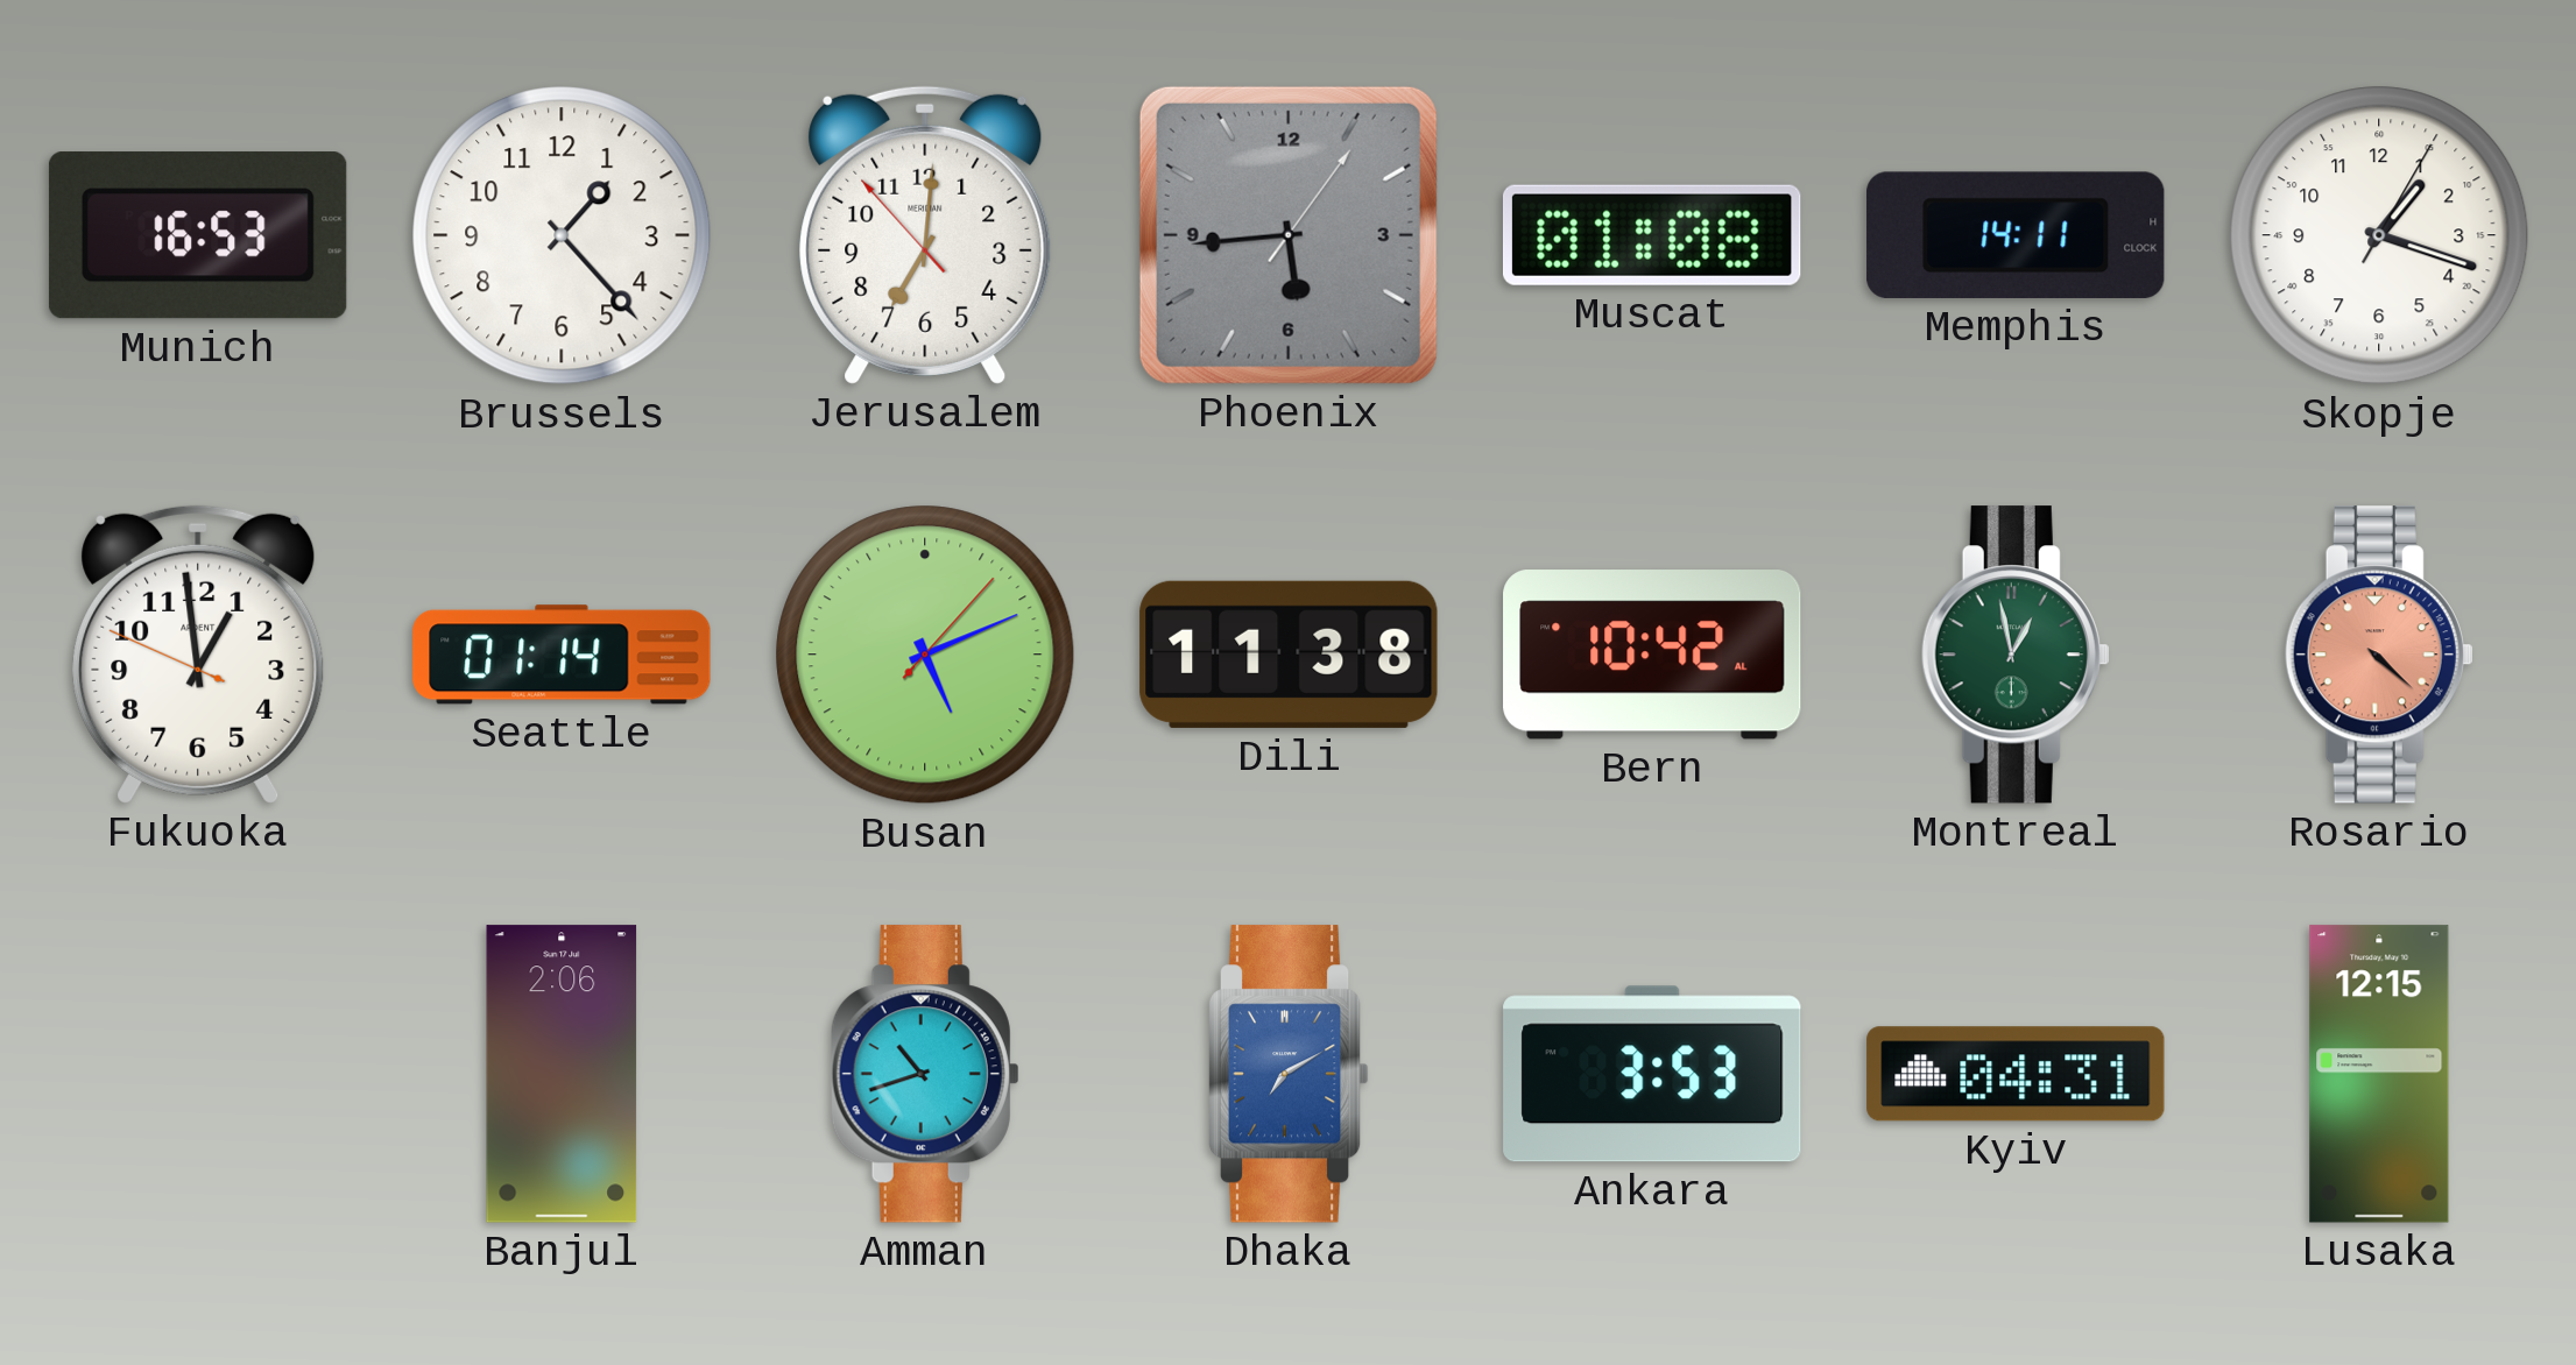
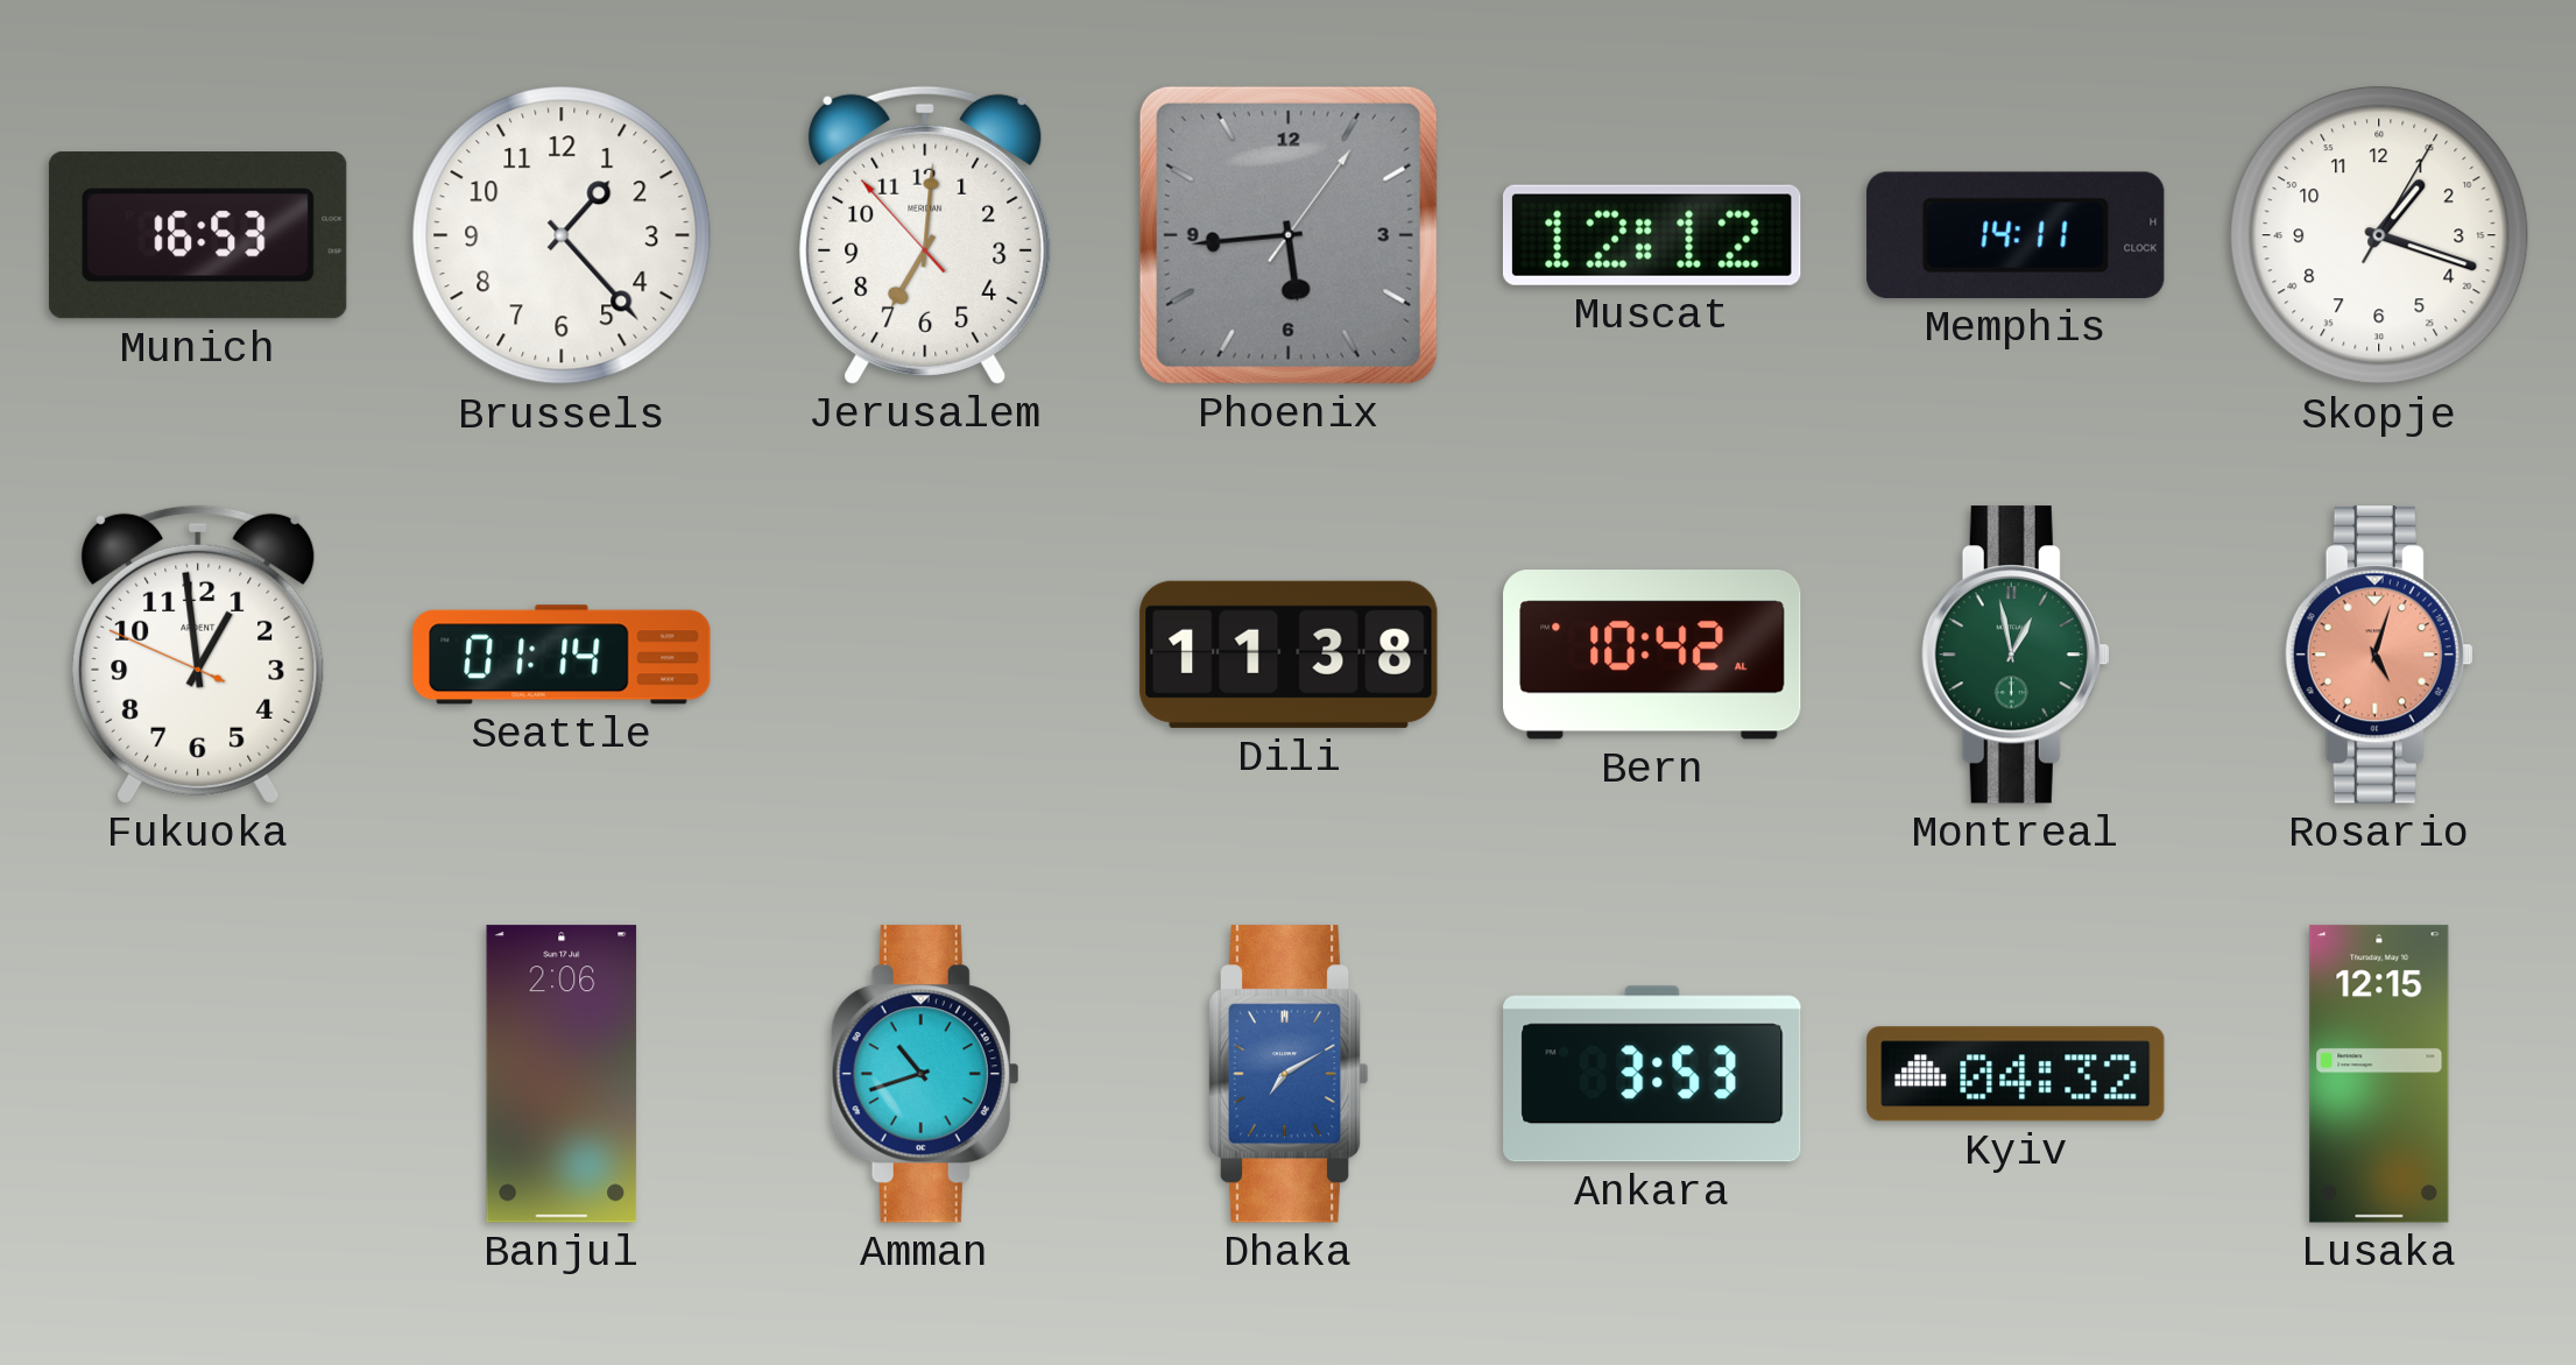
Muscat: 01:08 -> 12:12 (1652, 235)
Busan: 5:11 -> none (925, 655)
Rosario: 4:22 -> 5:03 (2379, 655)
Kyiv: 04:31 -> 04:32 (2016, 1074)
